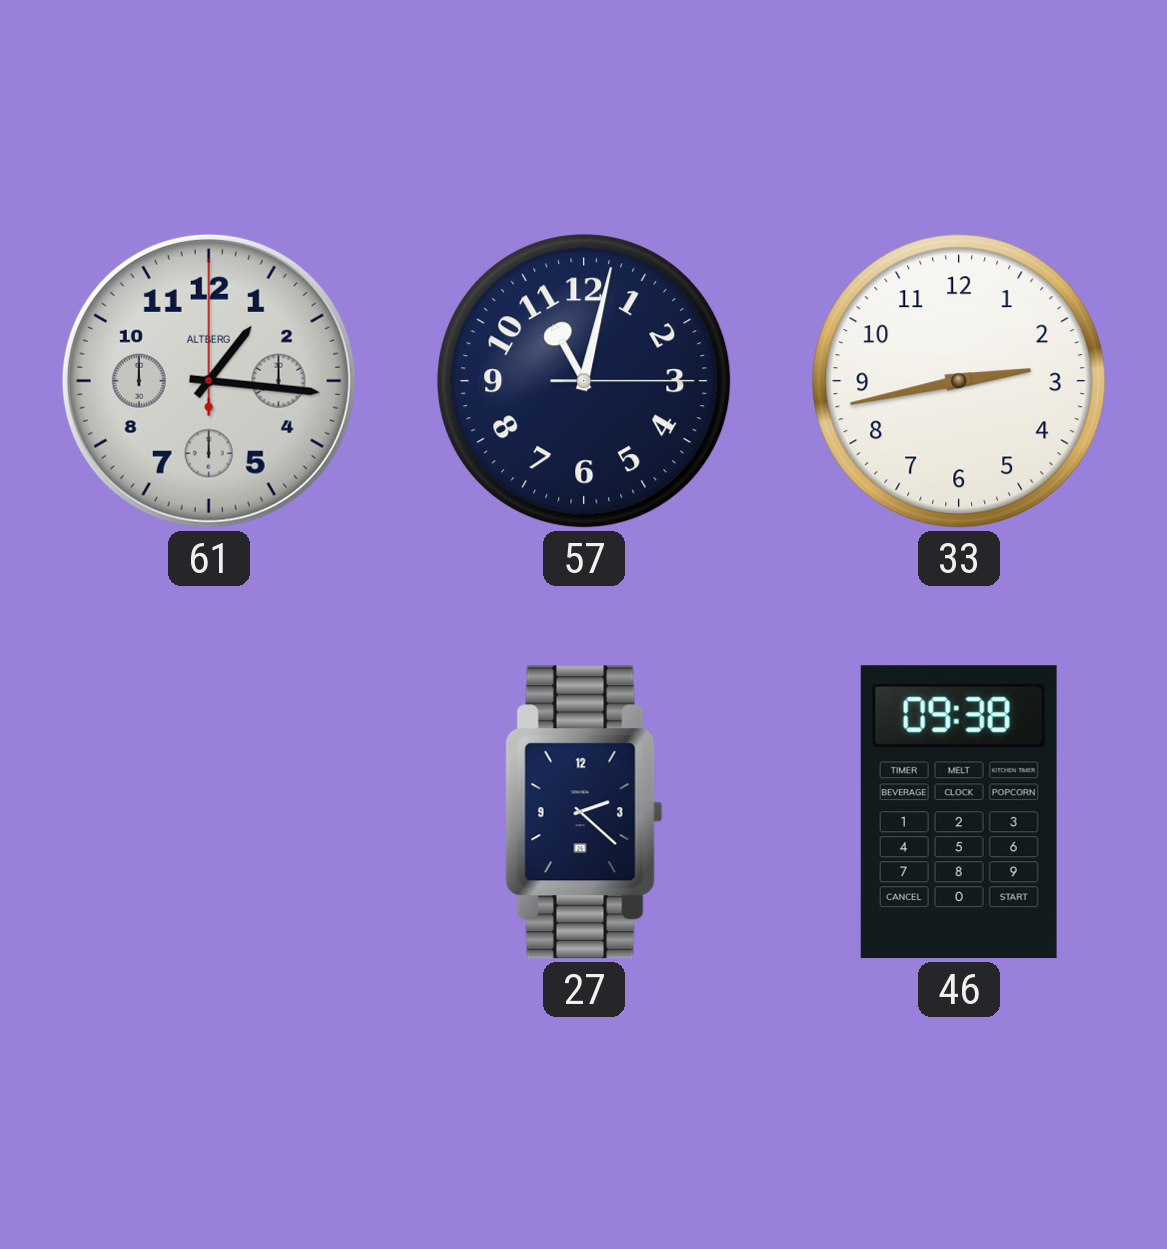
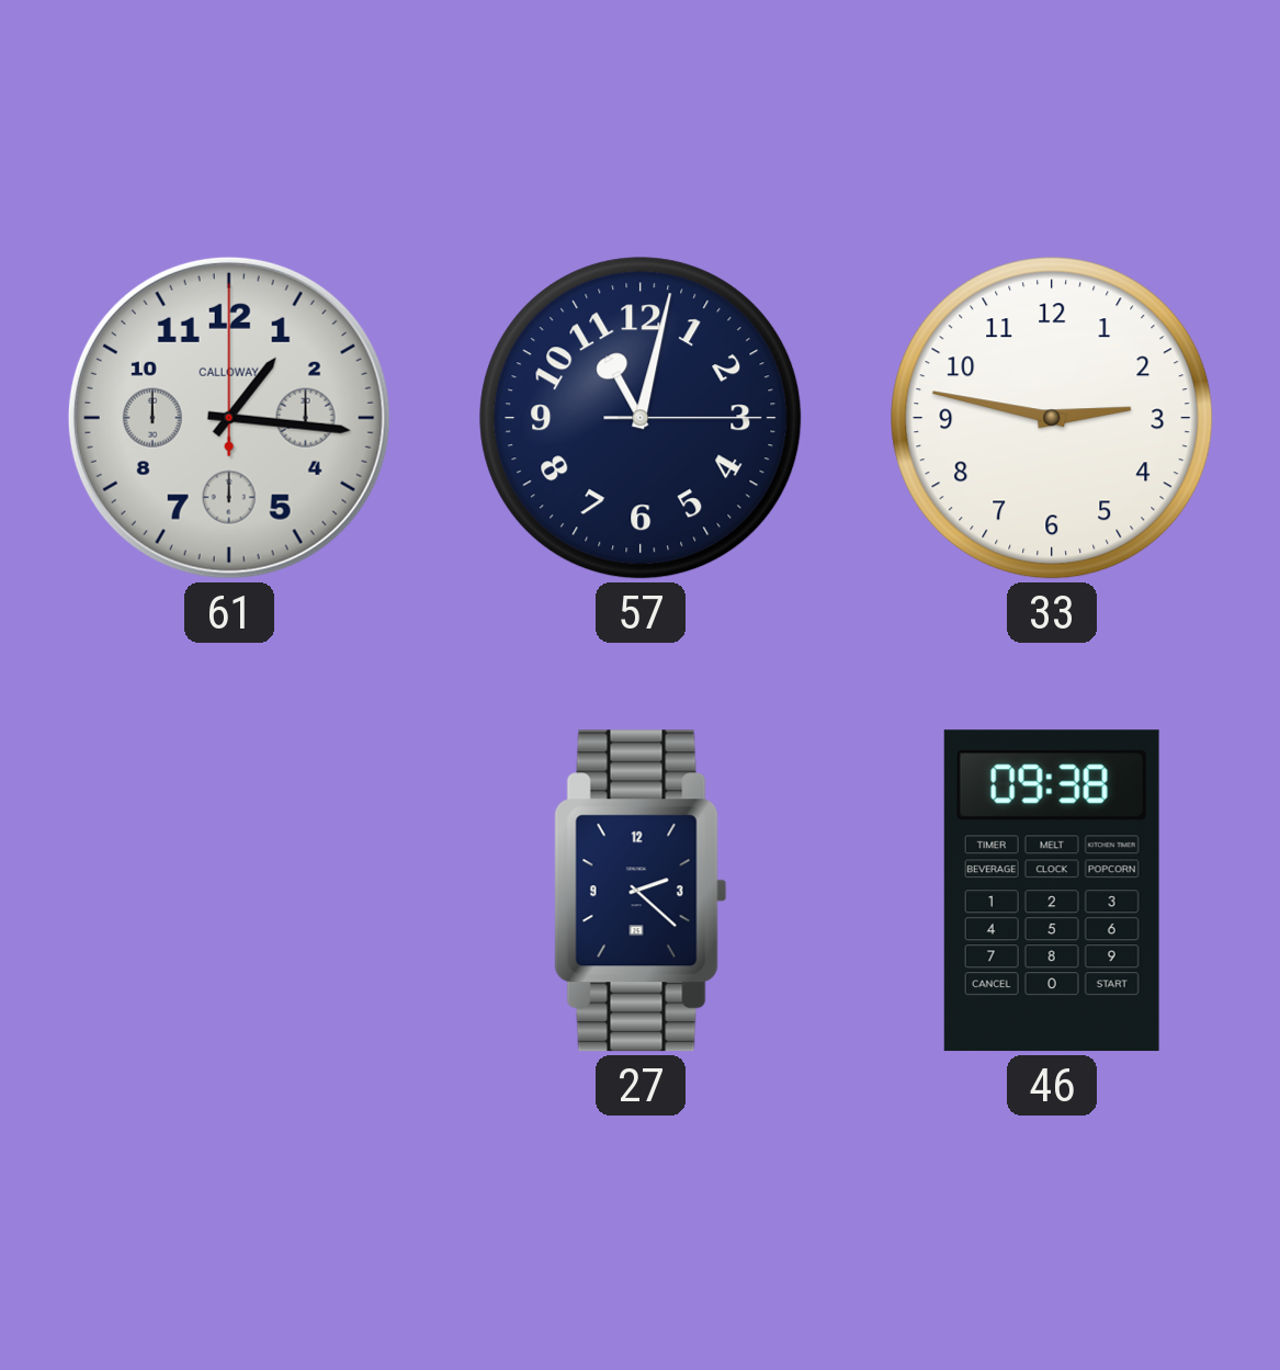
61 brand: ALTBERG -> CALLOWAY (229, 418)
33: 2:43 -> 2:47 (1052, 418)
